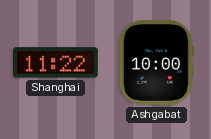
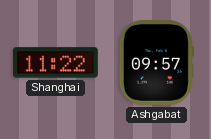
Ashgabat: 10:00 -> 09:57 (156, 63)
